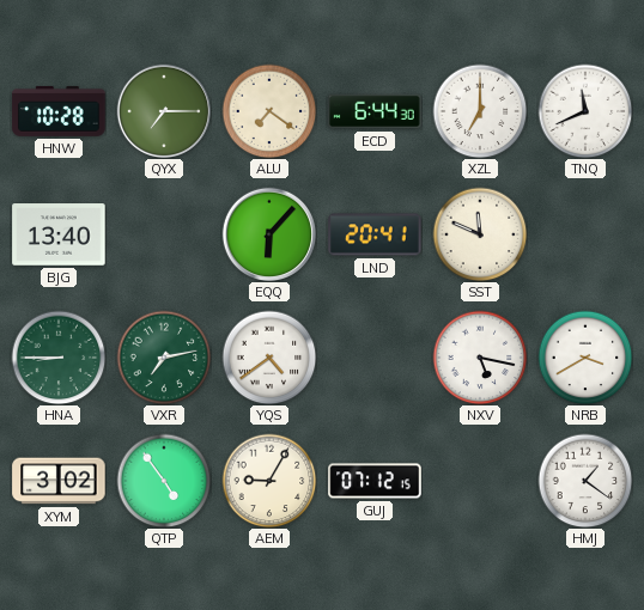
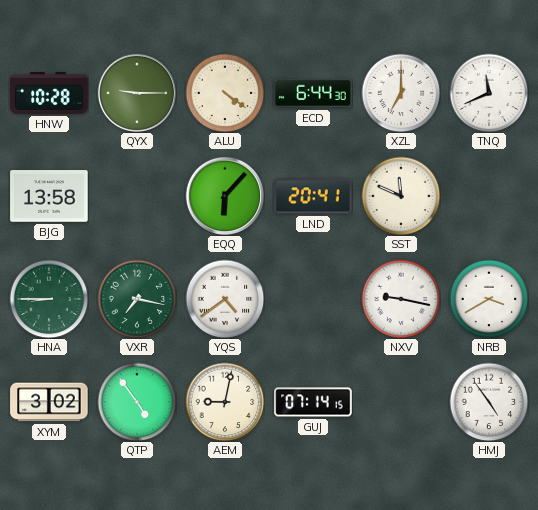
QYX: 7:15 -> 9:15 (136, 92)
ALU: 7:21 -> 4:21 (225, 93)
BJG: 13:40 -> 13:58 (49, 196)
VXR: 7:13 -> 7:17 (137, 299)
NXV: 5:17 -> 9:17 (401, 299)
AEM: 9:05 -> 9:02 (225, 402)
GUJ: 07:12 -> 07:14 (313, 402)
HMJ: 1:21 -> 4:54 (489, 402)
